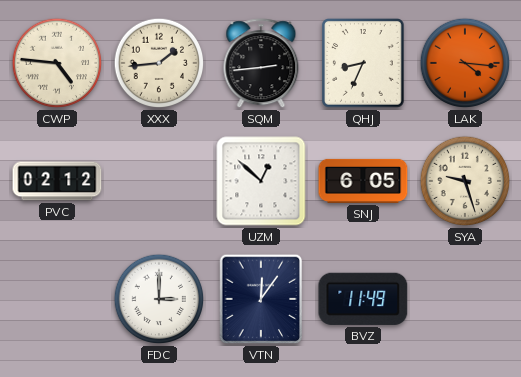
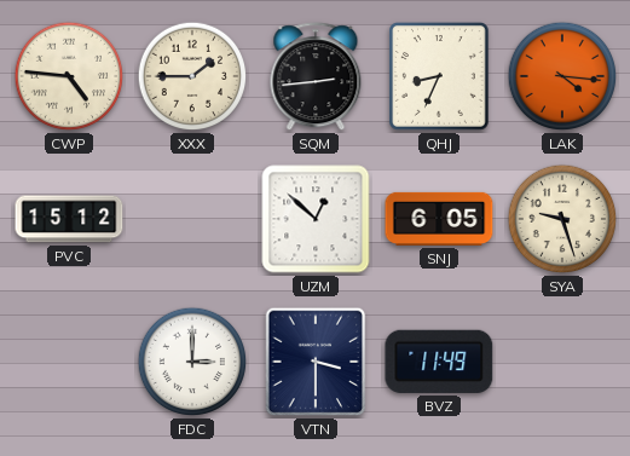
XXX: 1:44 -> 1:45 (192, 76)
PVC: 02:12 -> 15:12 (69, 219)
VTN: 12:06 -> 3:30 (316, 362)
